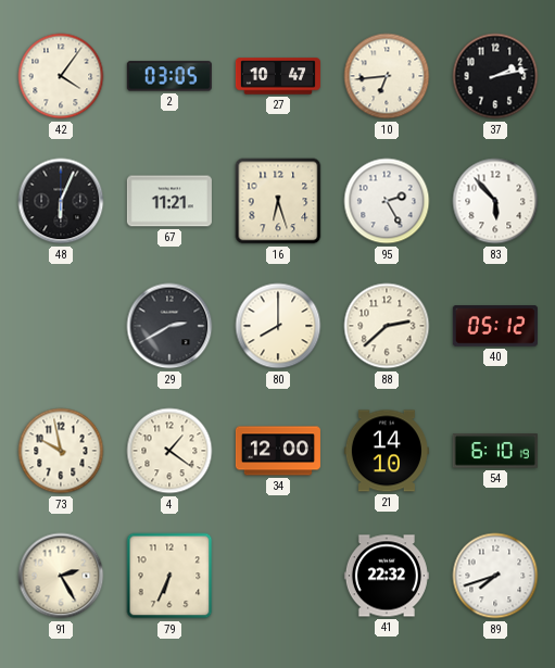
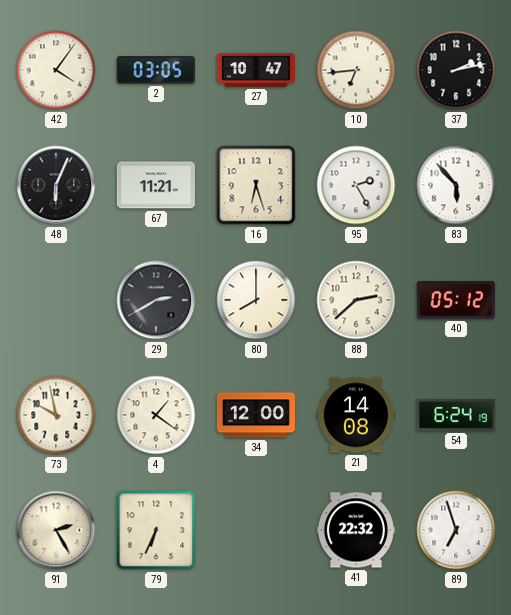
21: 14:10 -> 14:08 (356, 415)
54: 6:10 -> 6:24 (456, 415)
89: 7:42 -> 6:57 (456, 530)
